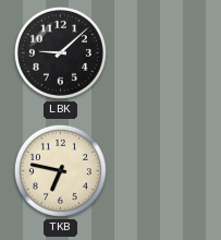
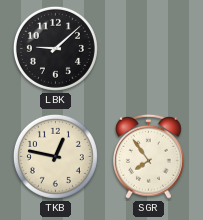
TKB: 6:47 -> 12:47 (55, 156)
SGR: none -> 7:54 (149, 156)
